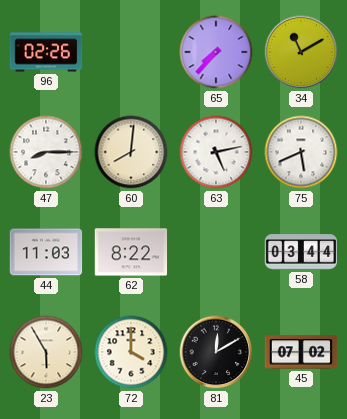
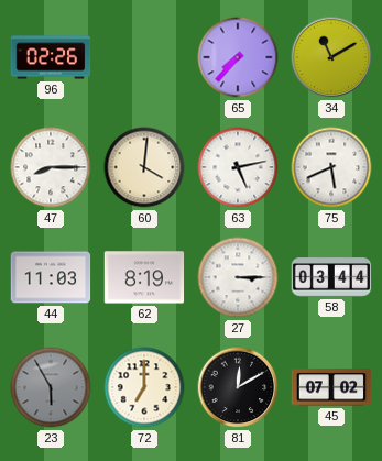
60: 8:01 -> 4:01 (144, 167)
62: 8:22 -> 8:19 (144, 277)
27: none -> 3:15 (238, 277)
23 dial: cream -> grey (51, 387)
72: 4:00 -> 7:00 (144, 387)
